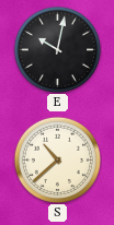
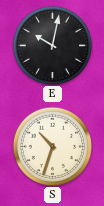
S: 10:38 -> 10:33 (52, 146)
